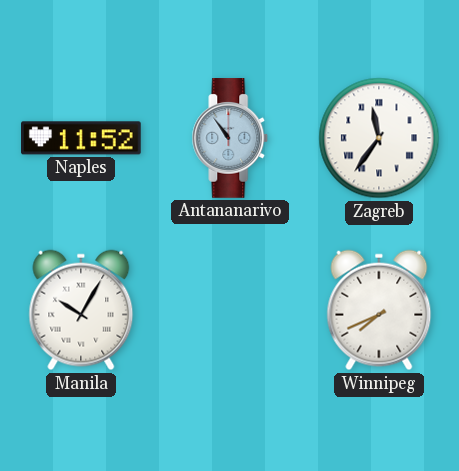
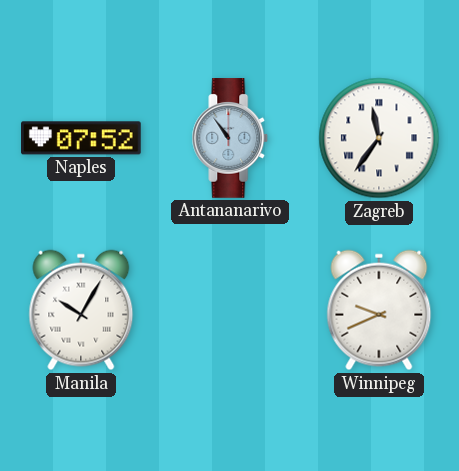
Naples: 11:52 -> 07:52 (82, 138)
Winnipeg: 7:41 -> 9:41 (379, 310)
